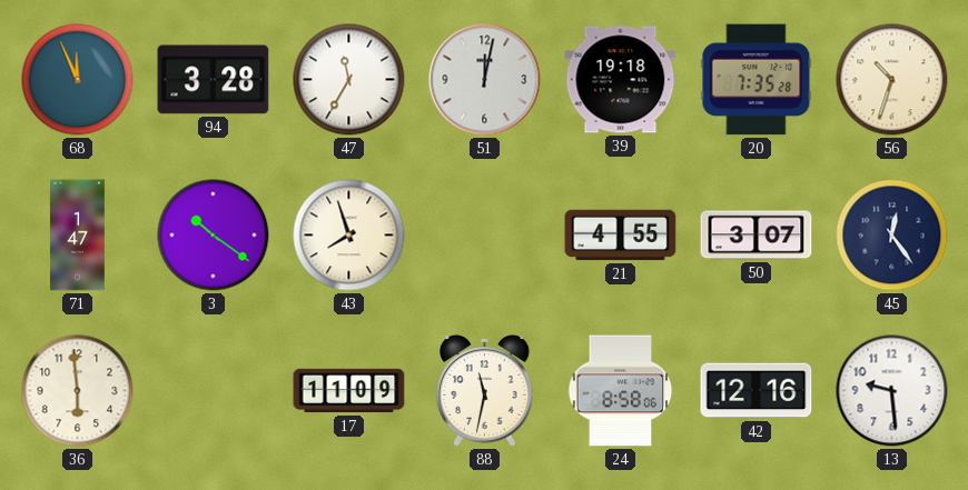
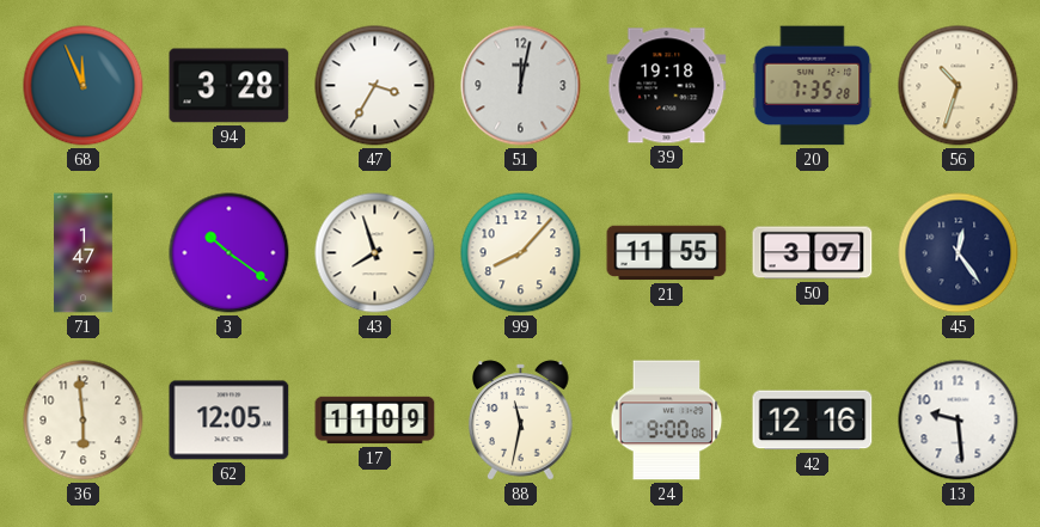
47: 11:35 -> 3:35 (375, 86)
99: none -> 8:07 (521, 253)
21: 4:55 -> 11:55 (667, 253)
62: none -> 12:05 (230, 421)
24: 8:58 -> 9:00 (667, 421)
